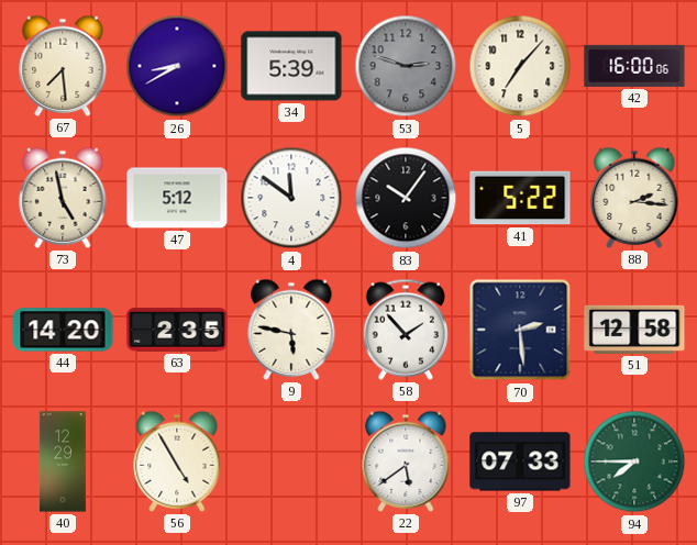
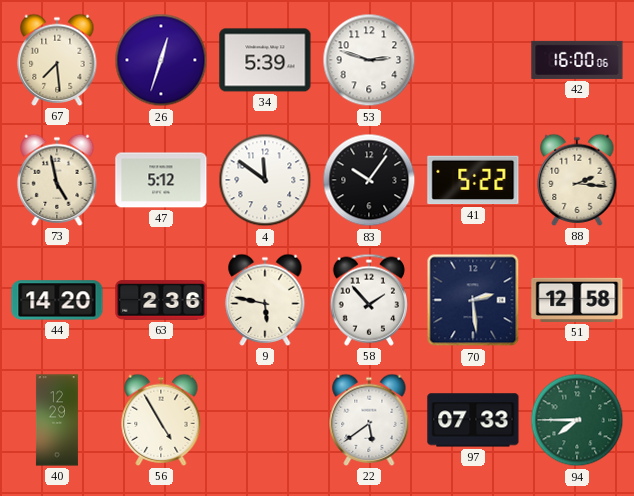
26: 8:40 -> 12:33 (161, 60)
53 dial: grey -> white (369, 60)
5: 7:07 -> none (520, 66)
63: 2:35 -> 2:36 (161, 300)
